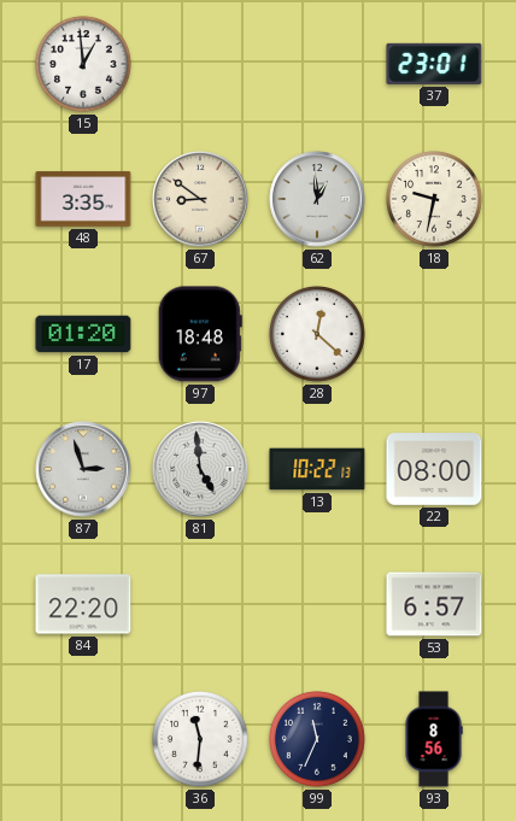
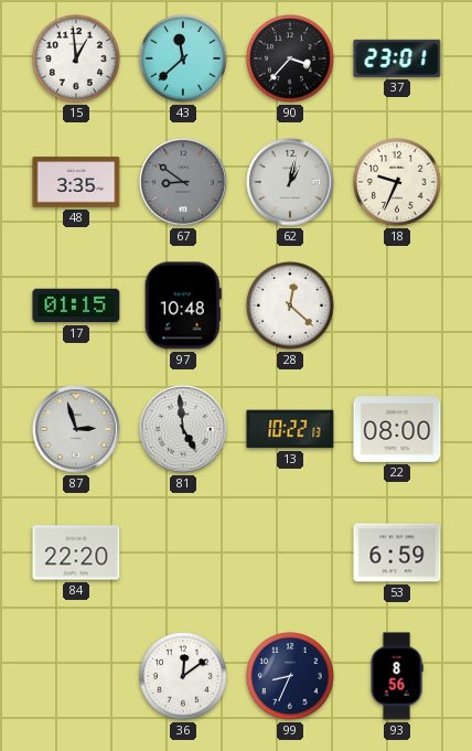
43: none -> 11:38 (184, 60)
90: none -> 3:37 (291, 60)
67 dial: cream -> grey (183, 182)
62: 12:59 -> 1:02 (290, 182)
18: 9:32 -> 9:34 (398, 183)
17: 01:20 -> 01:15 (76, 305)
97: 18:48 -> 10:48 (183, 305)
53: 6:57 -> 6:59 (397, 552)
36: 11:31 -> 12:09 (184, 677)
99: 11:34 -> 8:34 (291, 677)
